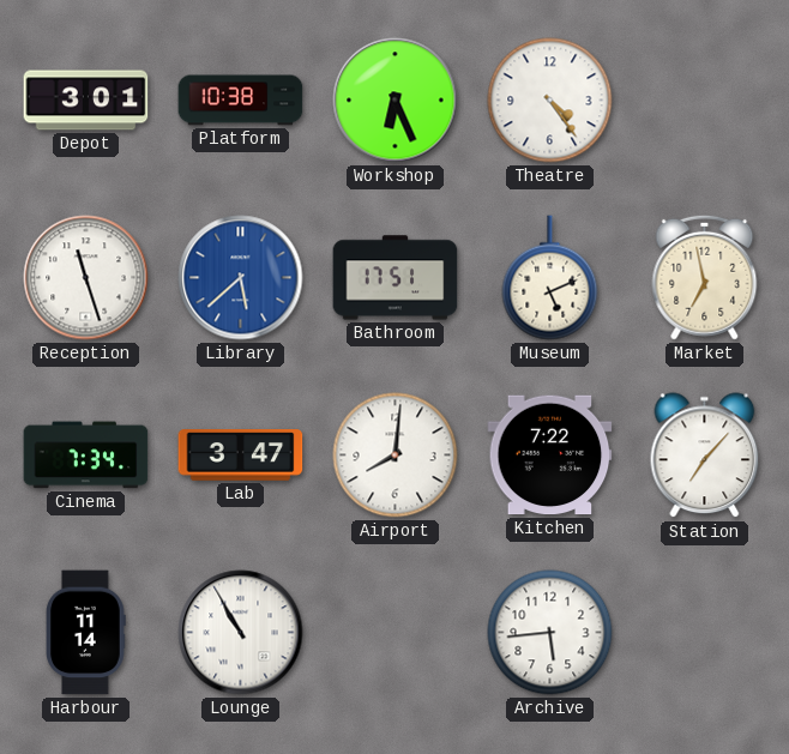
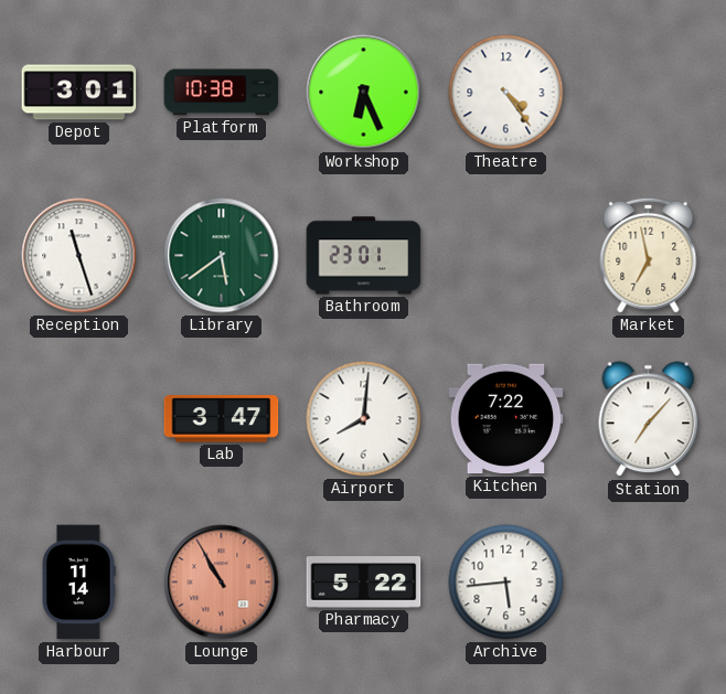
Library: 5:38 -> 5:39 (222, 256)
Library dial: blue -> green (222, 256)
Bathroom: 17:51 -> 23:01 (364, 256)
Museum: 5:11 -> none (550, 278)
Cinema: 7:34 -> none (86, 456)
Lounge dial: white -> salmon (222, 583)
Pharmacy: none -> 5:22 (364, 583)
